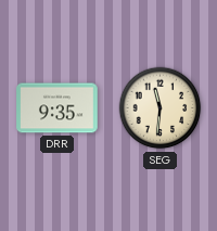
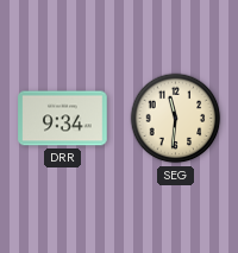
DRR: 9:35 -> 9:34 (63, 119)
